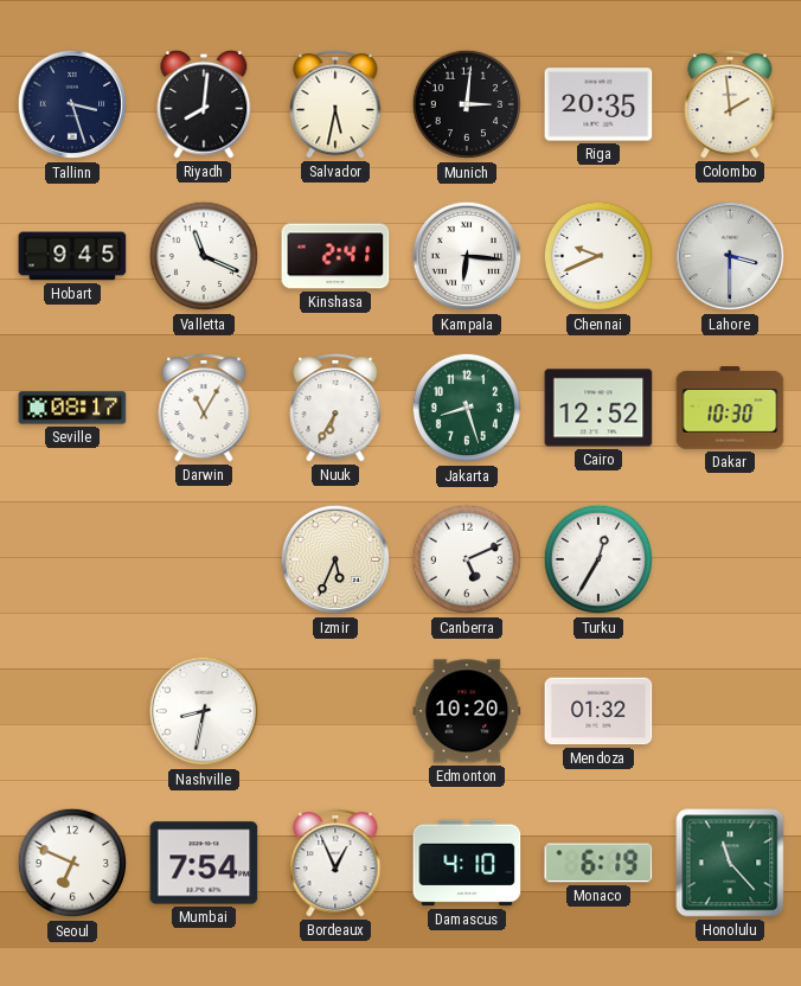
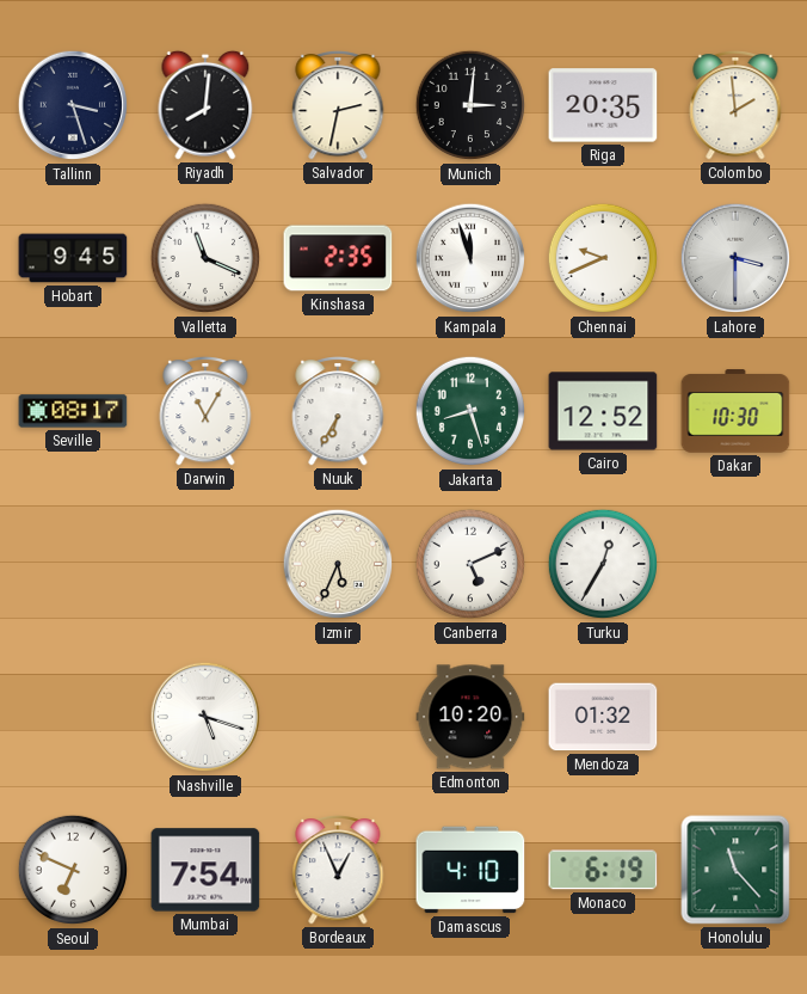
Salvador: 5:32 -> 2:32 (338, 106)
Kinshasa: 2:41 -> 2:35 (338, 258)
Kampala: 6:16 -> 11:57 (470, 258)
Nashville: 8:32 -> 5:18 (205, 717)
